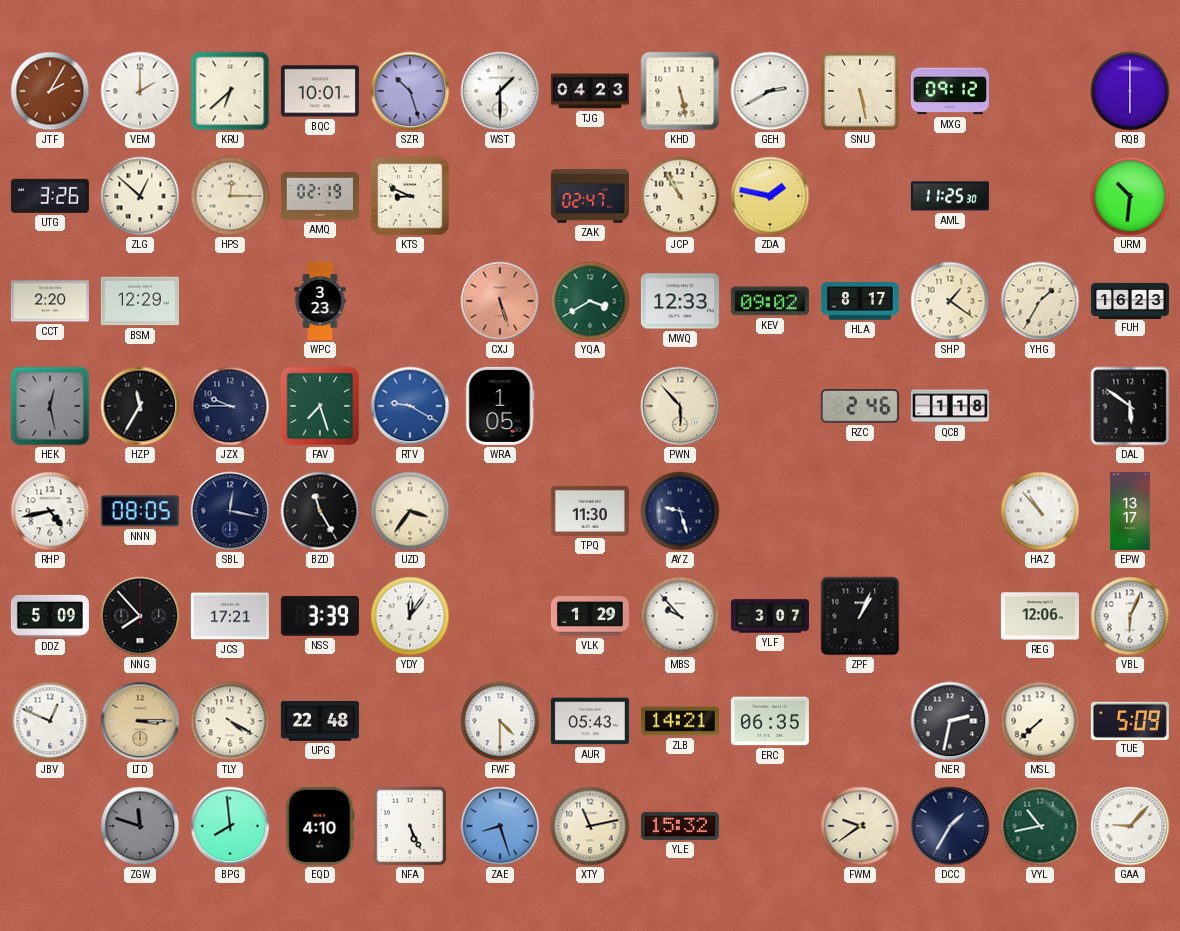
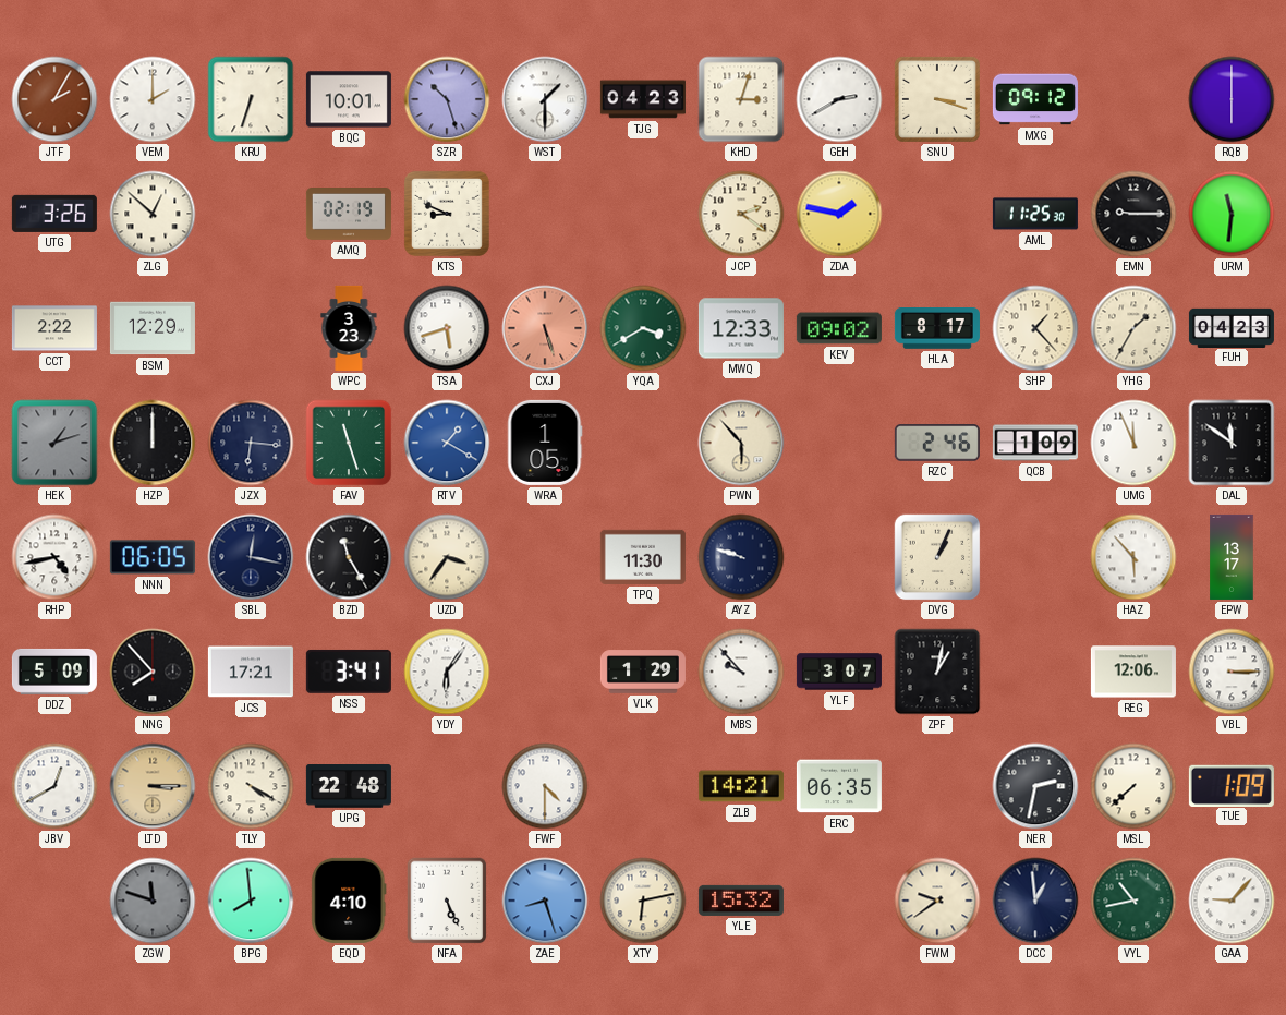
KRU: 6:38 -> 6:33 (251, 99)
KHD: 5:28 -> 3:03 (741, 99)
SNU: 5:28 -> 3:18 (937, 99)
HPS: 12:15 -> none (230, 196)
ZAK: 02:47 -> none (590, 196)
JCP: 10:55 -> 2:21 (741, 214)
EMN: none -> 9:15 (1133, 214)
URM: 10:31 -> 11:31 (1232, 214)
CCT: 2:20 -> 2:22 (54, 328)
TSA: none -> 5:42 (447, 328)
SHP: 1:21 -> 1:23 (1035, 328)
FUH: 16:23 -> 04:23 (1232, 327)
HEK: 12:28 -> 1:12 (54, 443)
HZP: 11:35 -> 12:00 (153, 443)
JZX: 9:45 -> 6:16 (251, 443)
FAV: 7:27 -> 11:27 (349, 443)
RTV: 9:20 -> 1:20 (447, 443)
QCB: 1:18 -> 1:09 (1035, 443)
UMG: none -> 11:56 (1133, 443)
DAL: 5:51 -> 11:51 (1232, 443)
NNN: 08:05 -> 06:05 (153, 557)
AYZ: 9:27 -> 9:48 (741, 557)
DVG: none -> 1:04 (937, 557)
HAZ: 10:53 -> 5:53 (1133, 557)
NSS: 3:39 -> 3:41 (349, 672)
YDY: 12:06 -> 6:06 (447, 672)
ZPF: 1:04 -> 1:02 (937, 672)
VBL: 6:04 -> 3:15 (1232, 672)
JBV: 12:49 -> 12:40 (54, 786)
AUR: 05:43 -> none (590, 721)
TUE: 5:09 -> 1:09 (1232, 785)
XTY: 11:13 -> 6:13 (643, 901)
DCC: 1:35 -> 12:59 (1035, 901)
